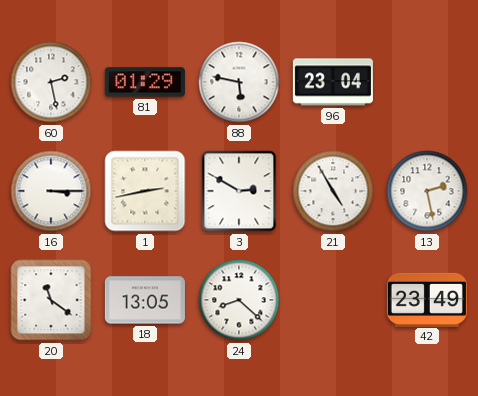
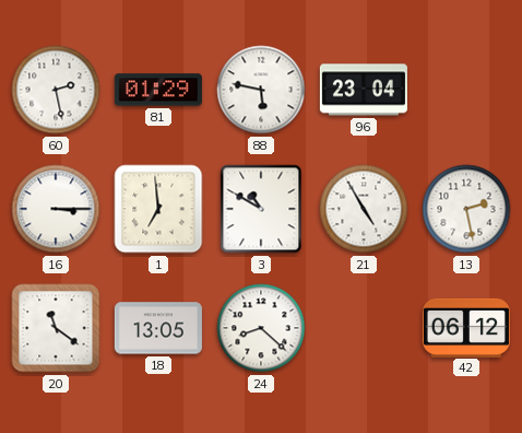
1: 2:43 -> 6:59 (158, 209)
3: 2:50 -> 10:50 (261, 209)
42: 23:49 -> 06:12 (466, 327)
